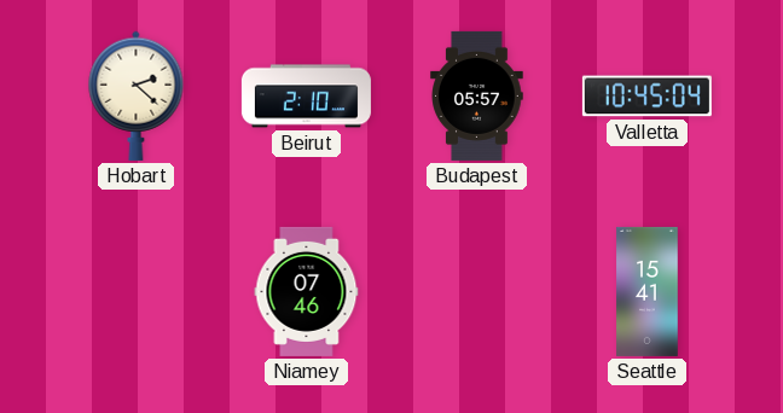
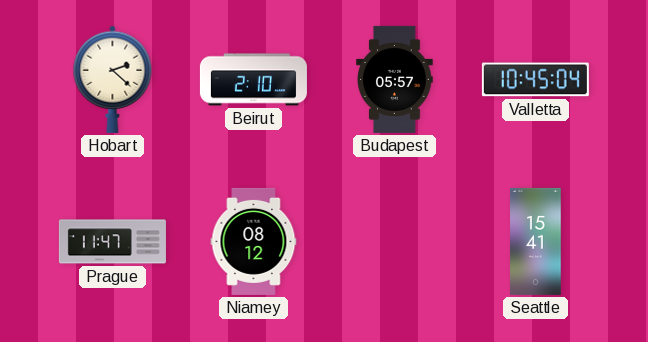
Prague: none -> 11:47 (112, 242)
Niamey: 07:46 -> 08:12 (254, 241)
